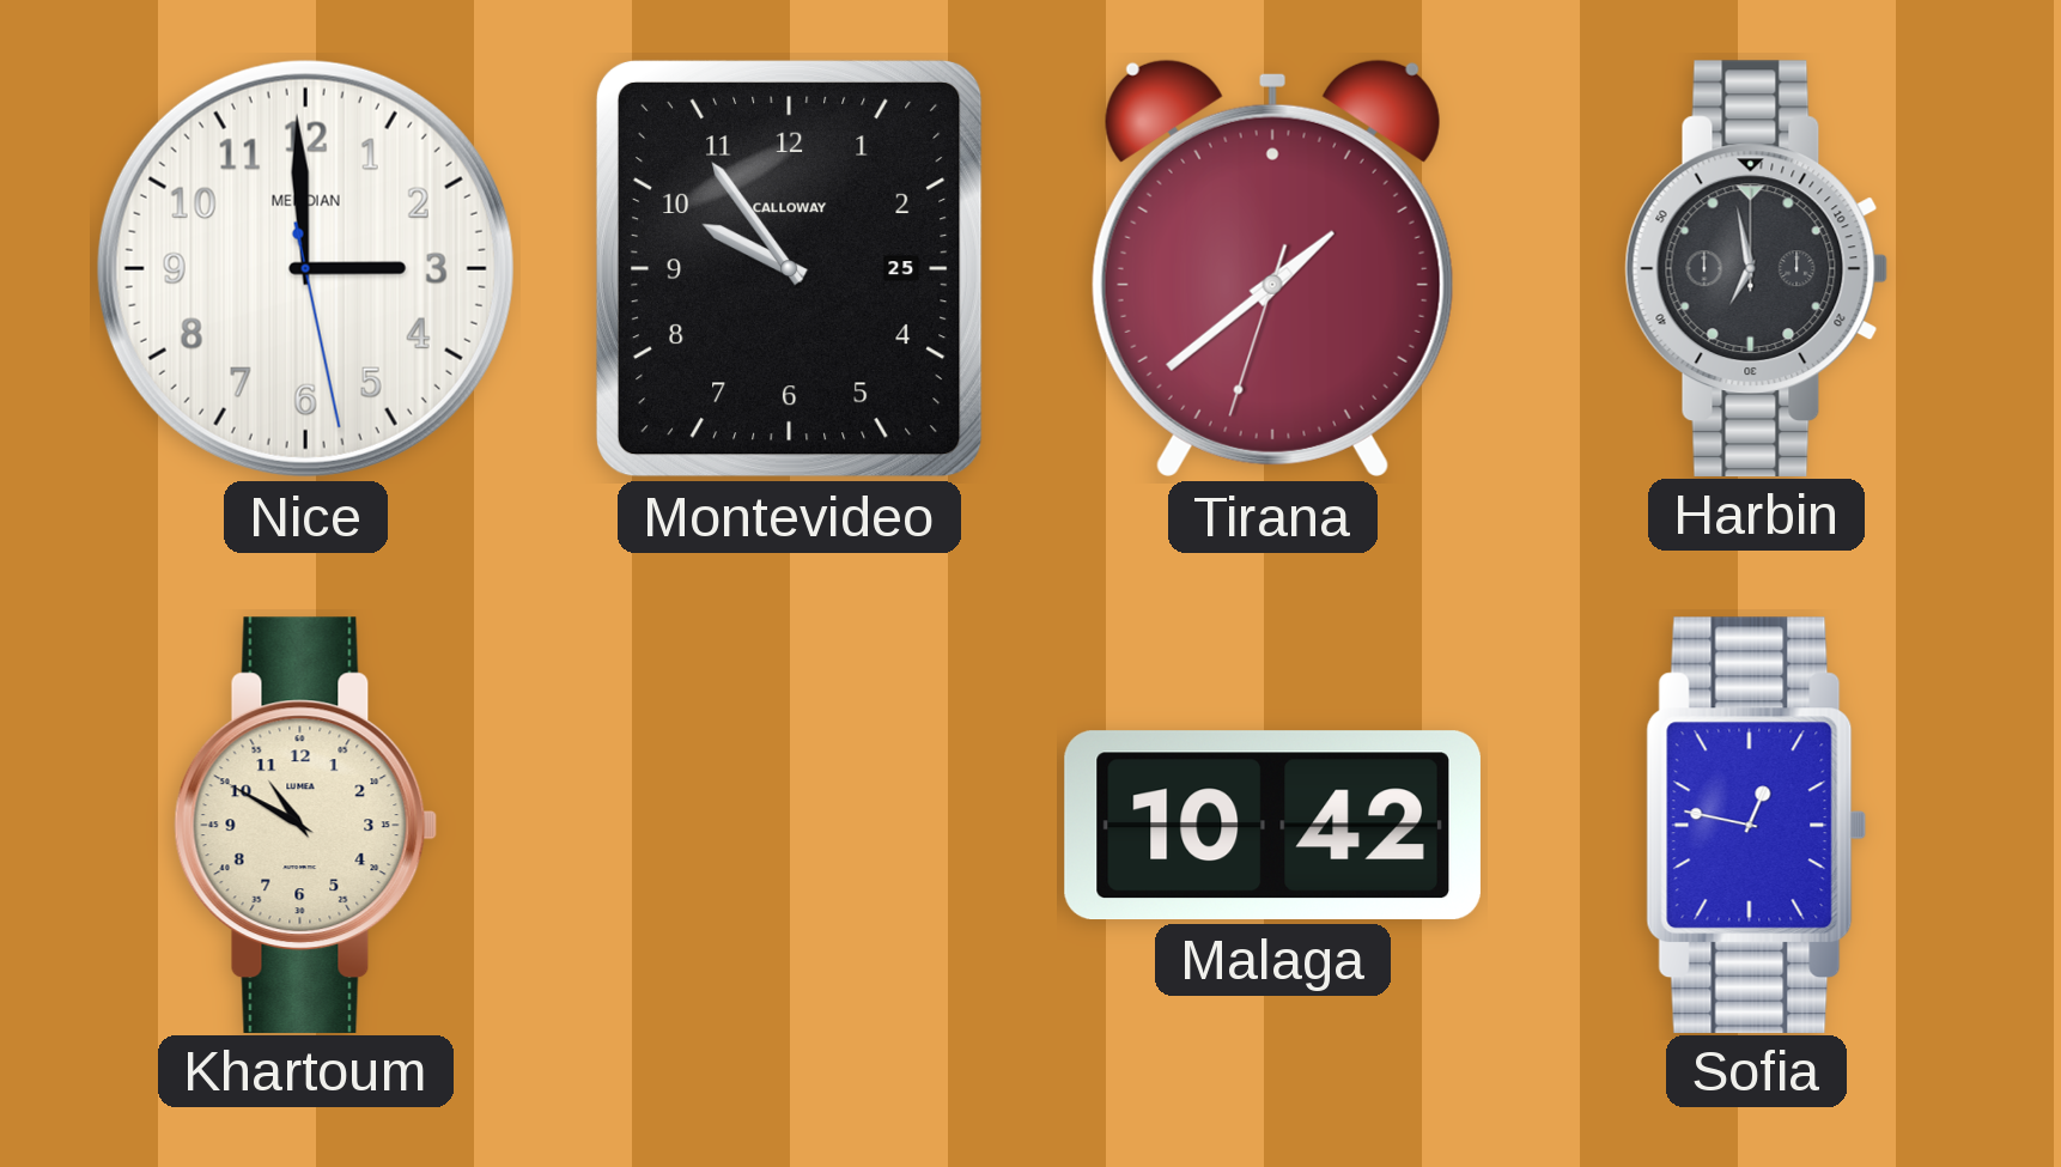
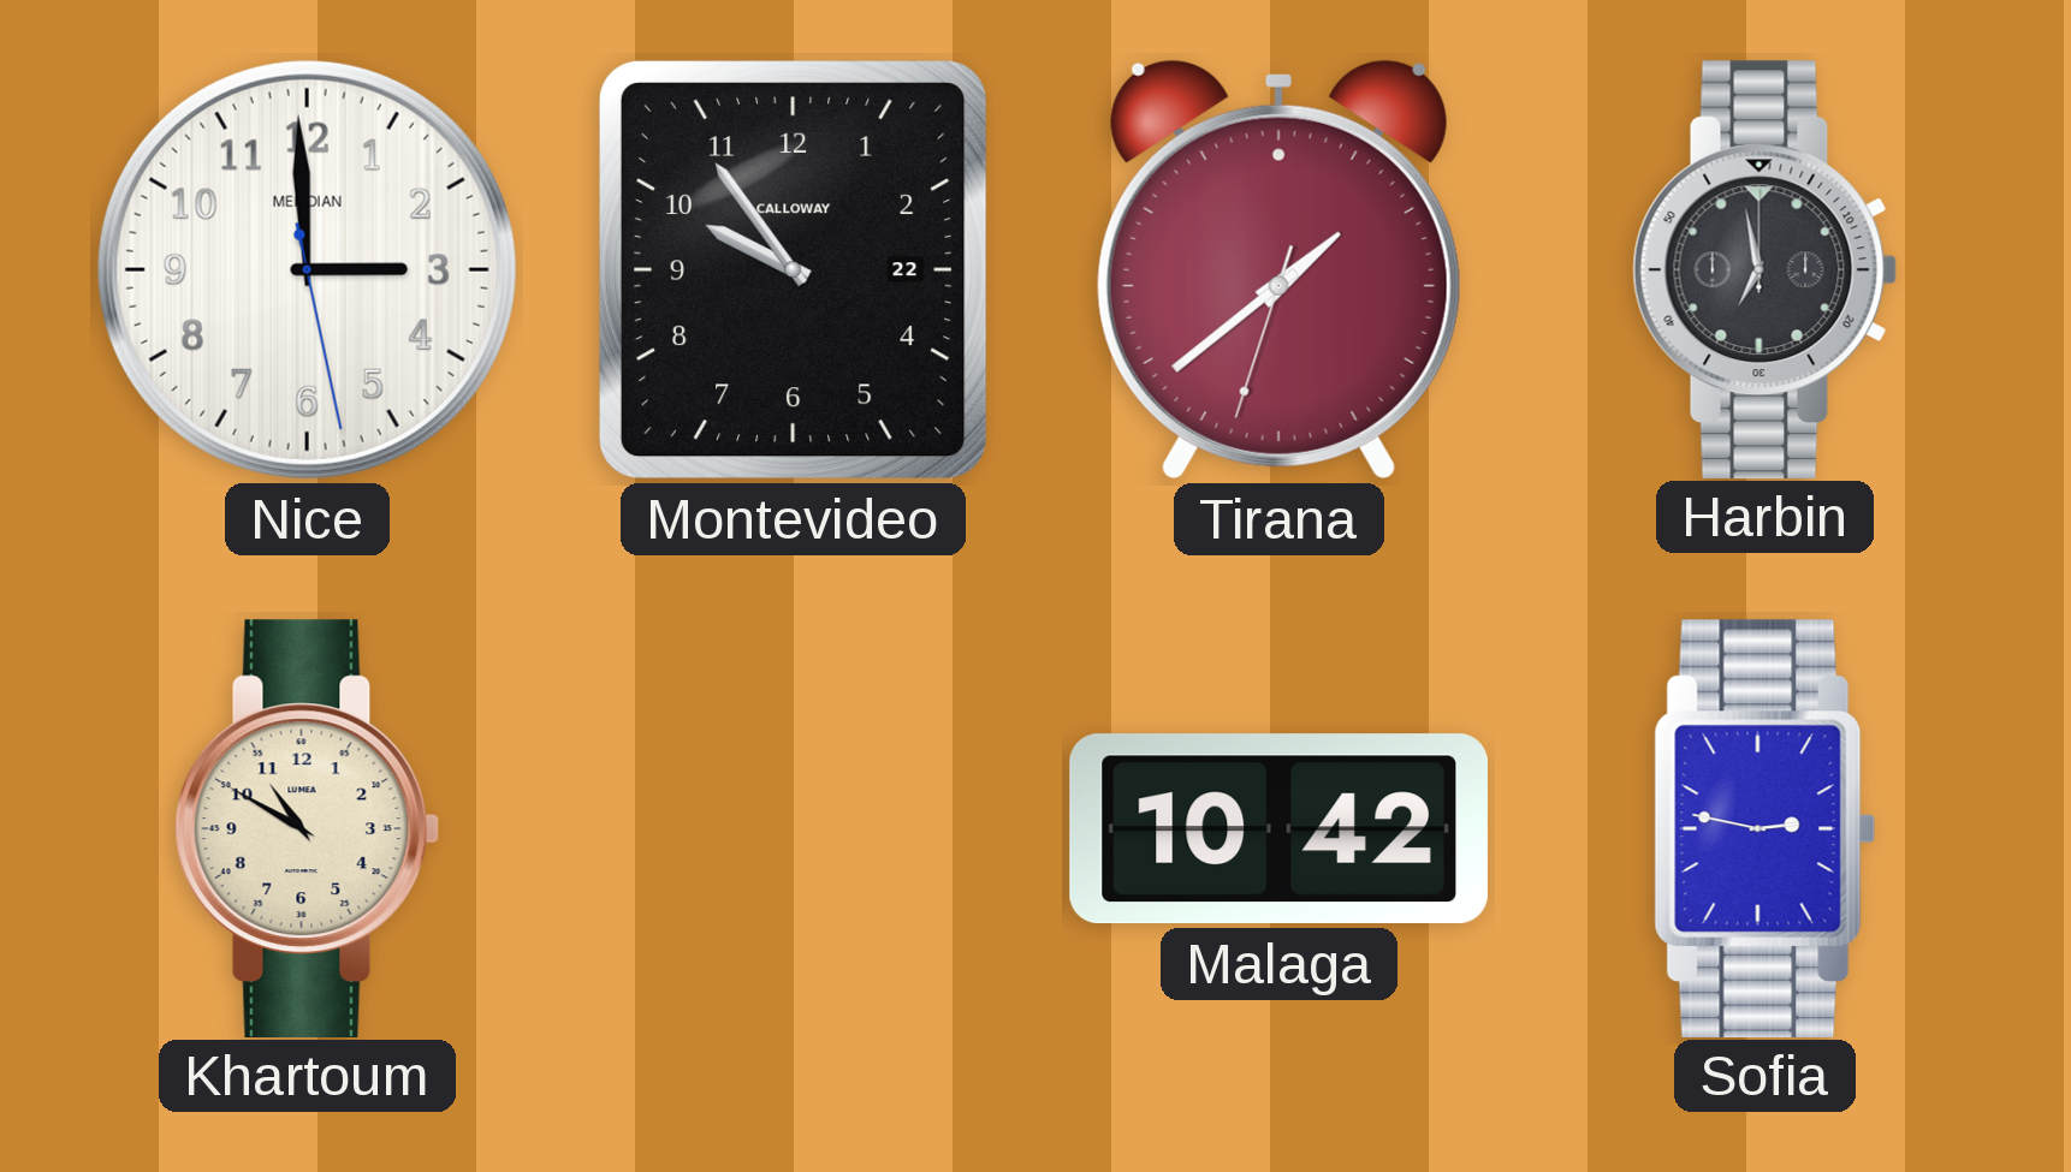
Montevideo date: 25 -> 22 (793, 269)
Sofia: 12:47 -> 2:47 (1766, 828)
